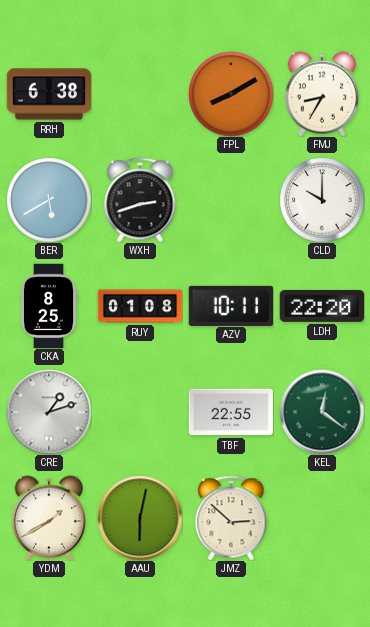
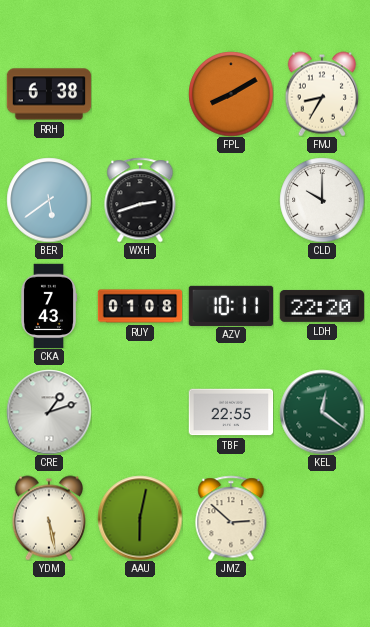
BER: 5:40 -> 5:39 (49, 200)
CKA: 8:25 -> 7:43 (49, 306)
YDM: 1:40 -> 5:28 (48, 518)
